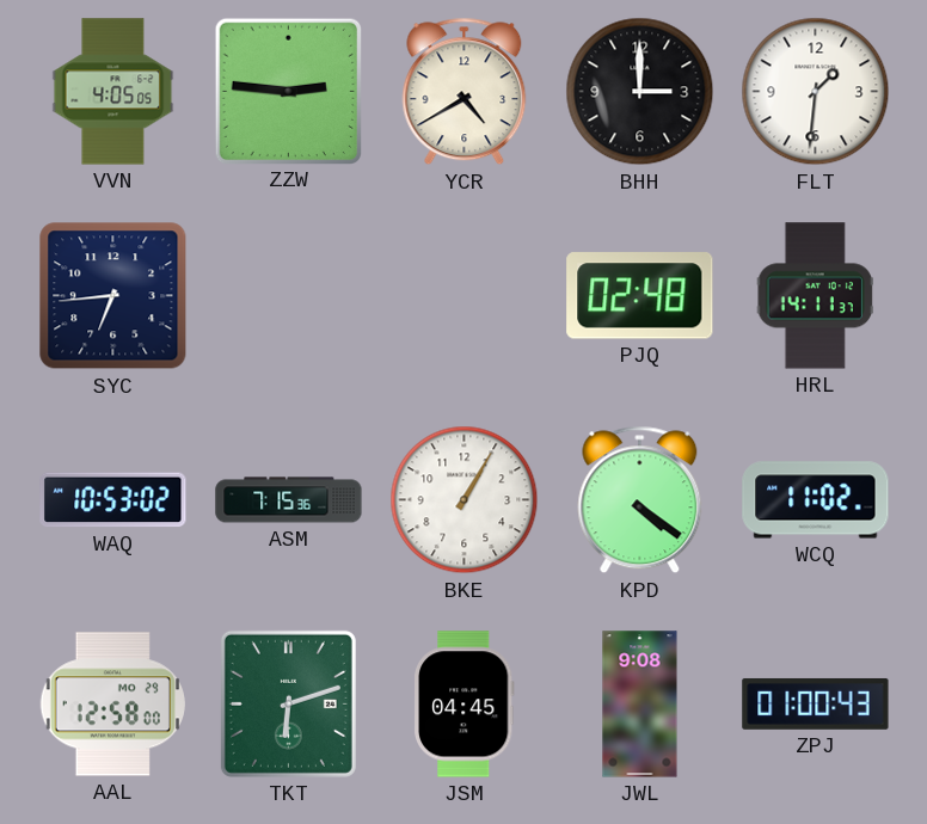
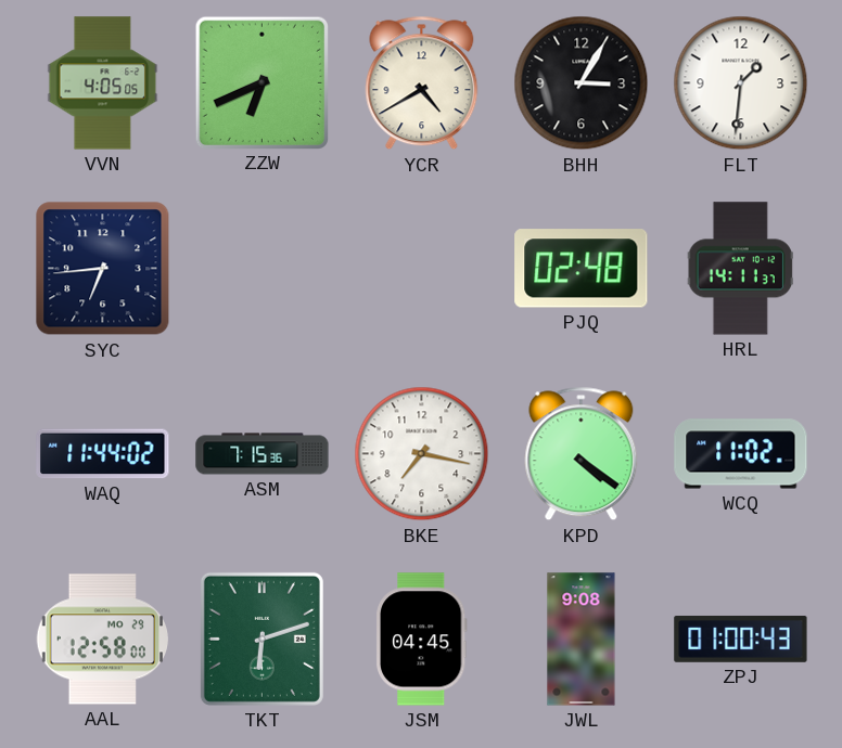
ZZW: 2:46 -> 6:41 (261, 82)
BHH: 3:00 -> 3:05 (582, 83)
WAQ: 10:53 -> 11:44 (103, 454)
BKE: 1:05 -> 7:17 (422, 454)
